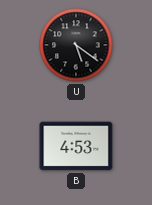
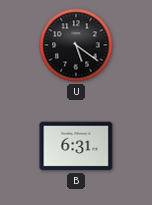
B: 4:53 -> 6:31 (76, 146)
